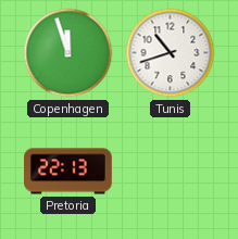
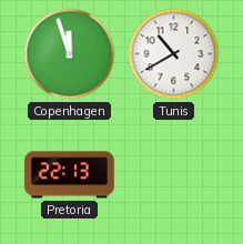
Tunis: 10:42 -> 10:40 (174, 54)
